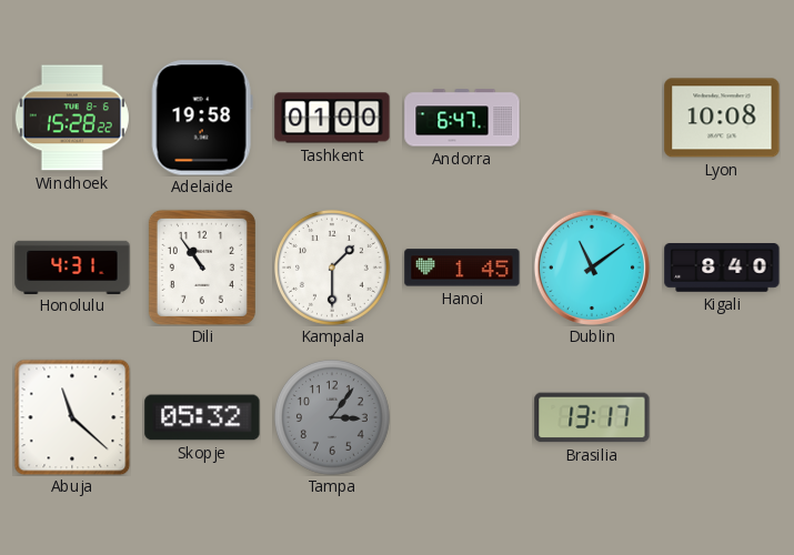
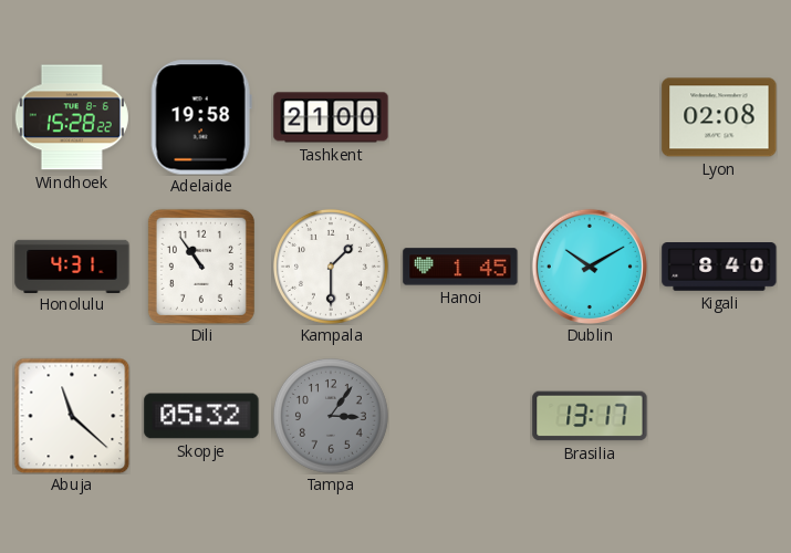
Tashkent: 01:00 -> 21:00 (331, 117)
Andorra: 6:47 -> none (462, 118)
Lyon: 10:08 -> 02:08 (719, 117)
Dublin: 11:09 -> 10:10 (590, 267)
